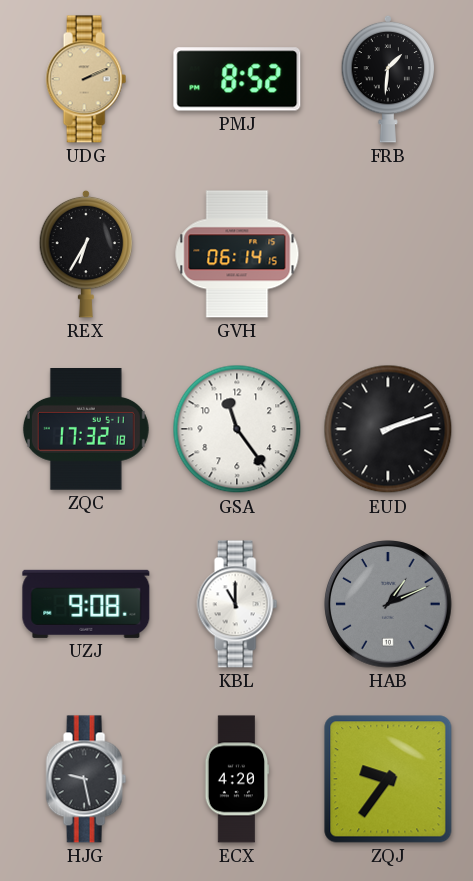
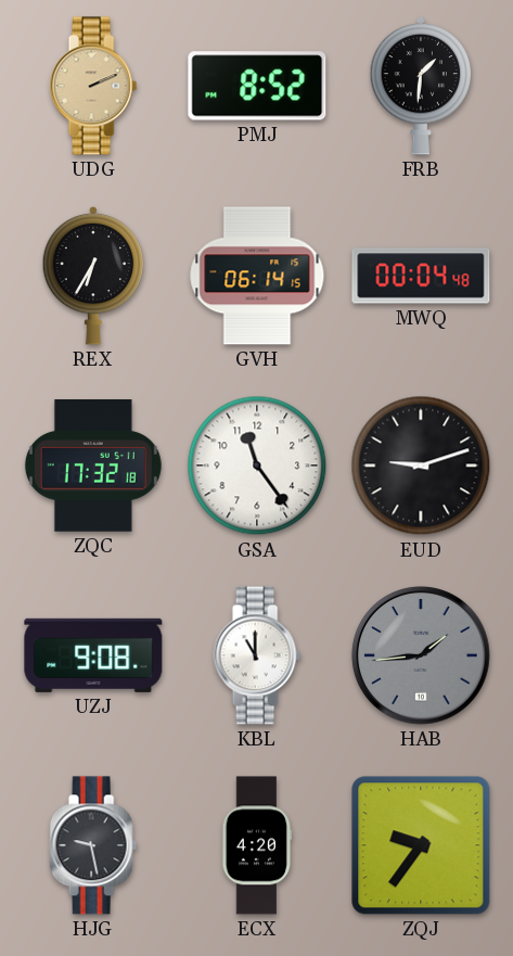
MWQ: none -> 00:04 (421, 276)
EUD: 2:12 -> 9:12 (421, 466)
HAB: 1:11 -> 1:44 (422, 657)
